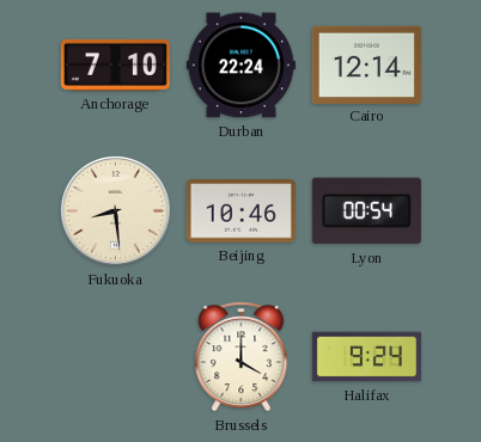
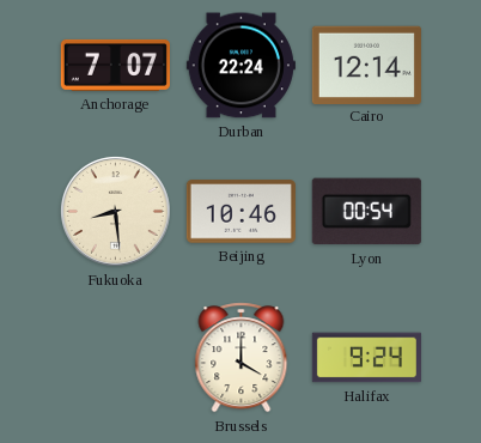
Anchorage: 7:10 -> 7:07 (115, 65)
